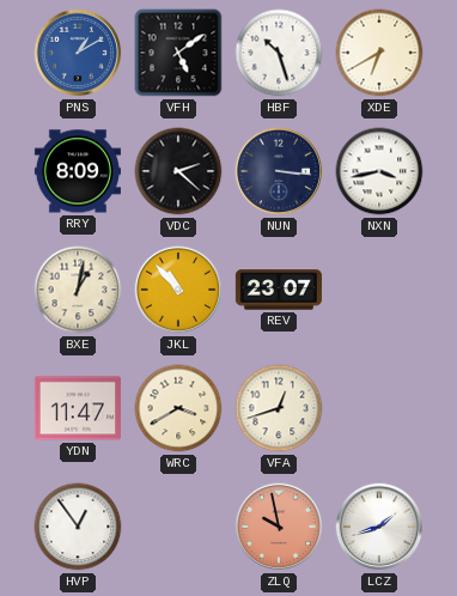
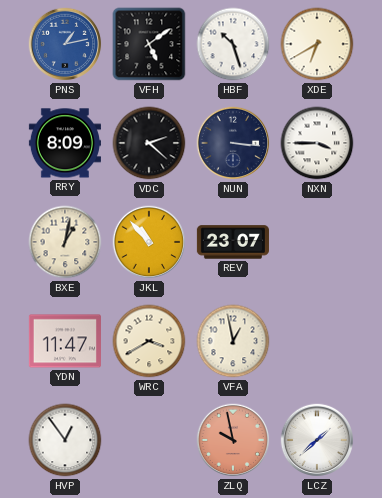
PNS: 1:10 -> 1:13 (65, 44)
NXN: 3:43 -> 3:45 (317, 143)
VFA: 12:42 -> 12:58 (233, 341)
LCZ: 1:42 -> 1:38 (317, 440)
